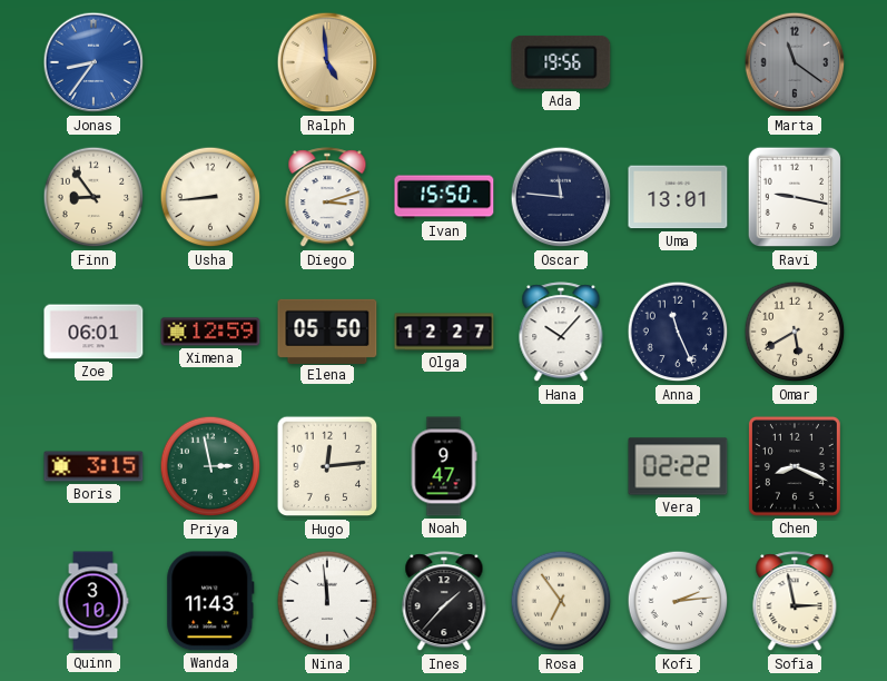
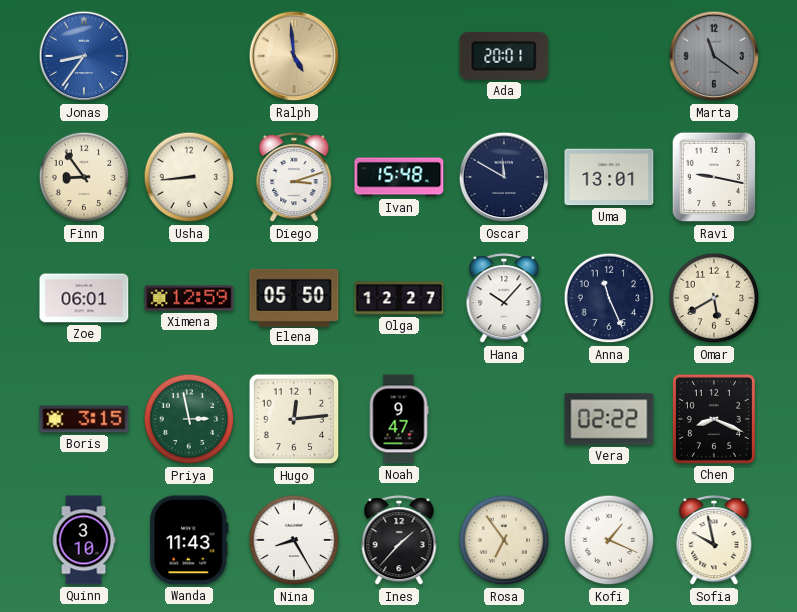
Ada: 19:56 -> 20:01 (504, 56)
Ivan: 15:50 -> 15:48 (399, 177)
Oscar: 11:46 -> 11:50 (504, 177)
Nina: 11:59 -> 8:25 (294, 540)
Kofi: 2:14 -> 1:19 (609, 540)
Sofia: 2:58 -> 9:58 (714, 541)
